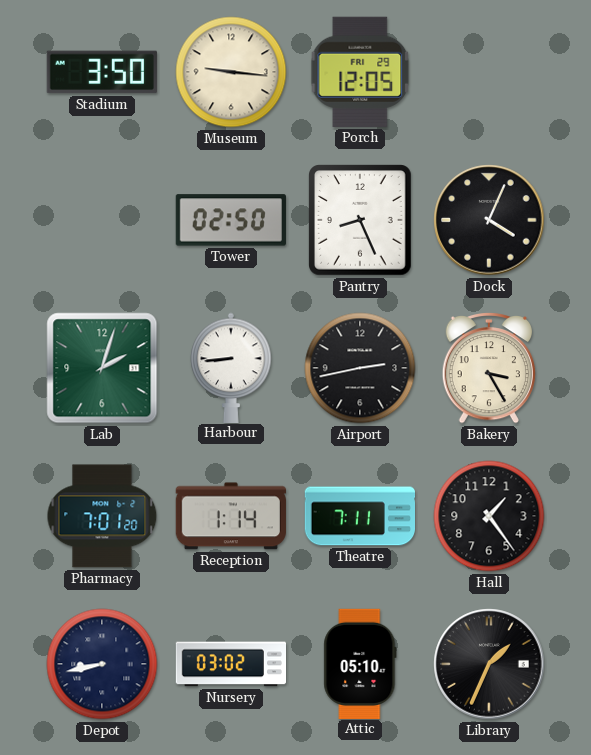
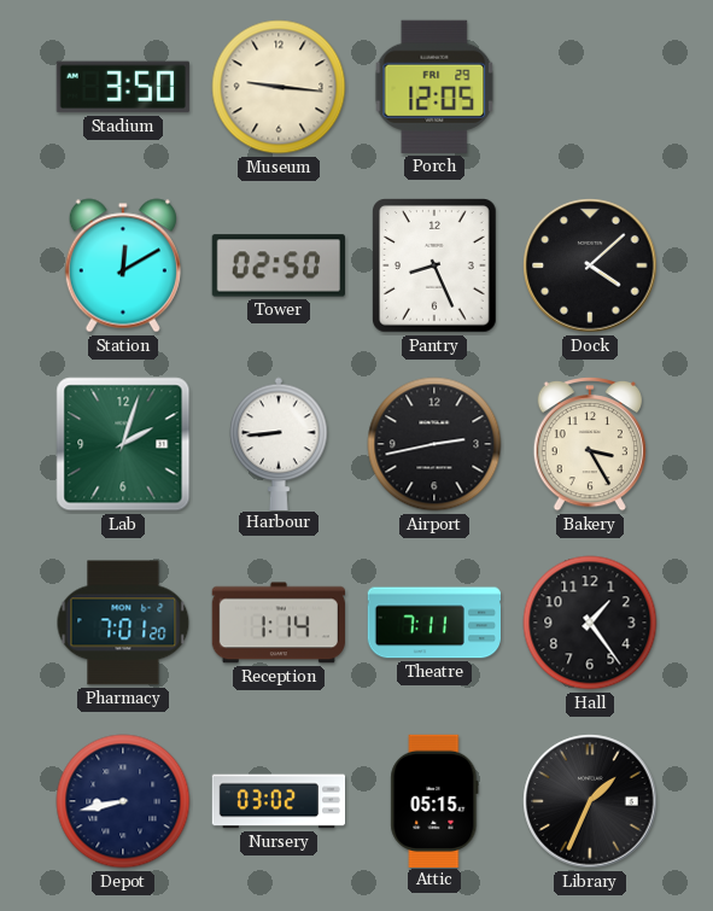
Station: none -> 12:10 (123, 265)
Dock: 4:04 -> 4:08 (590, 265)
Attic: 05:10 -> 05:15 (434, 800)
